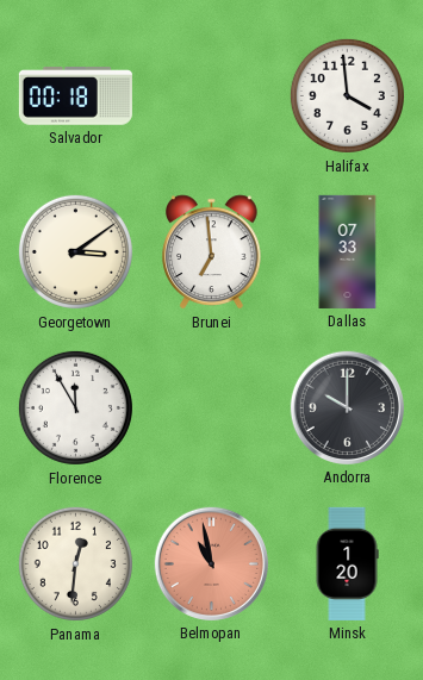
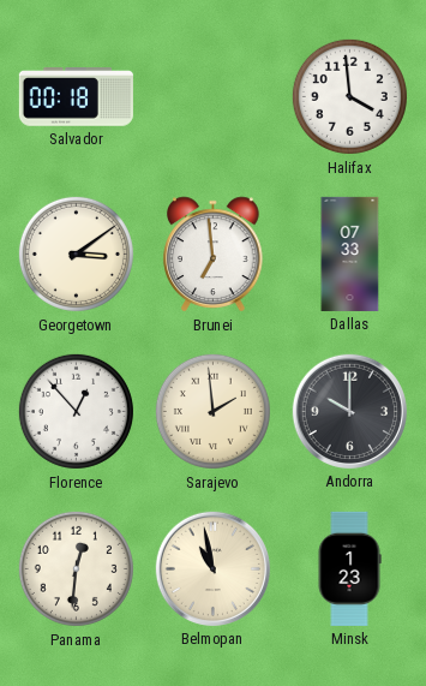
Florence: 11:55 -> 12:53 (76, 411)
Sarajevo: none -> 1:59 (212, 411)
Belmopan dial: salmon -> cream (212, 568)
Minsk: 1:20 -> 1:23 (349, 568)
